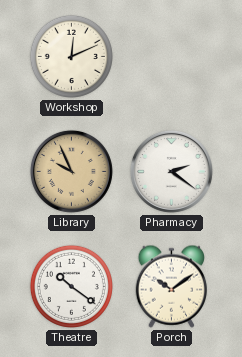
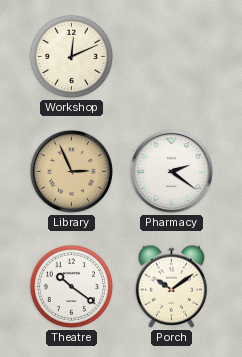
Library: 9:56 -> 2:56 (71, 171)
